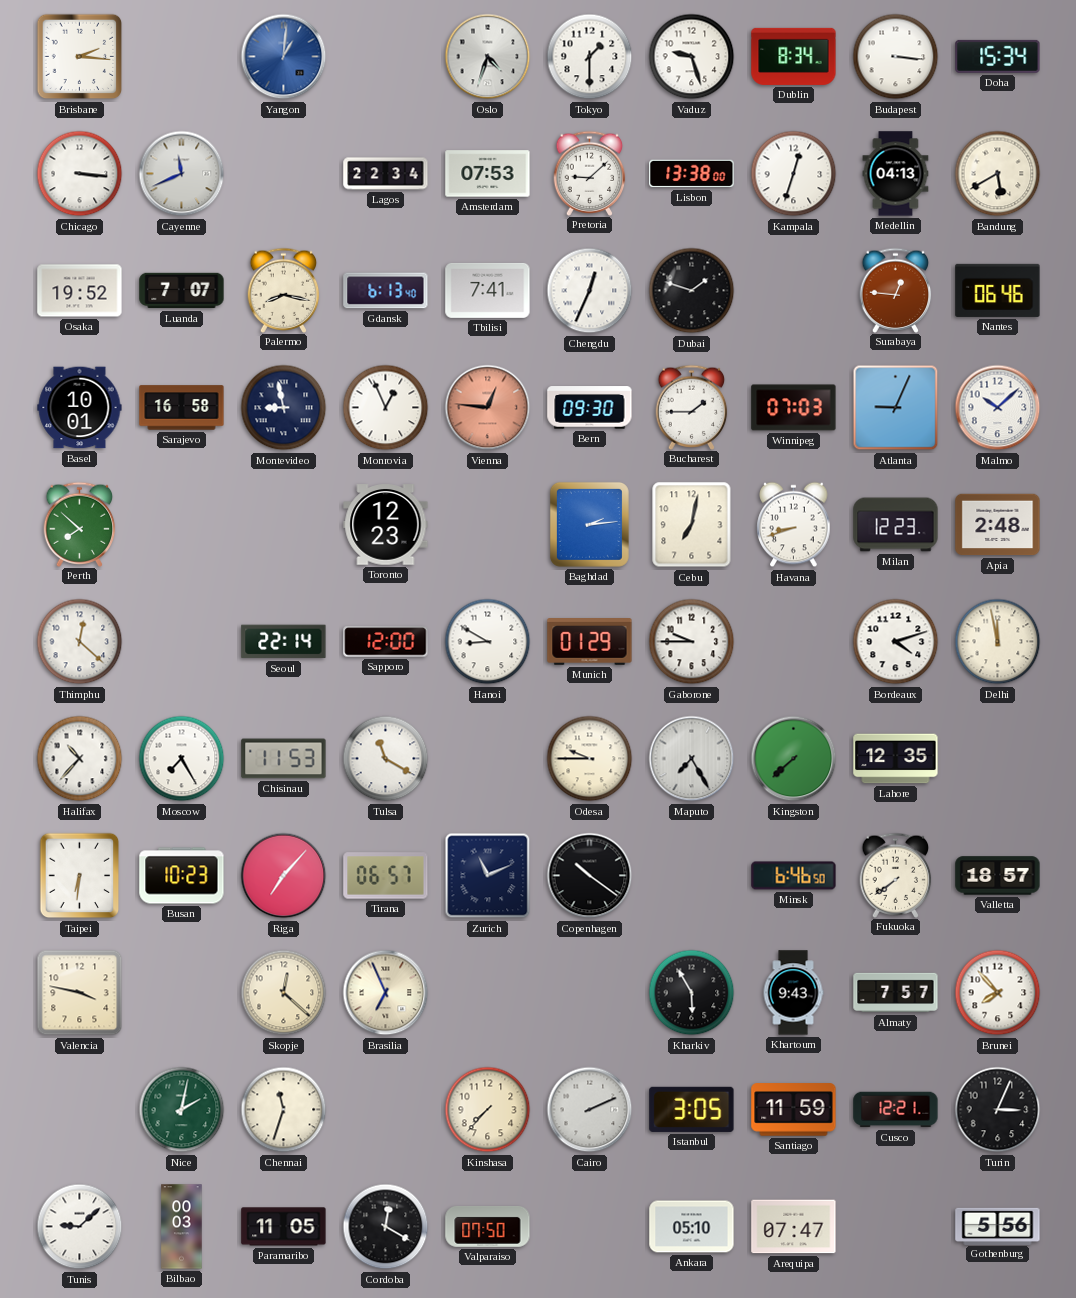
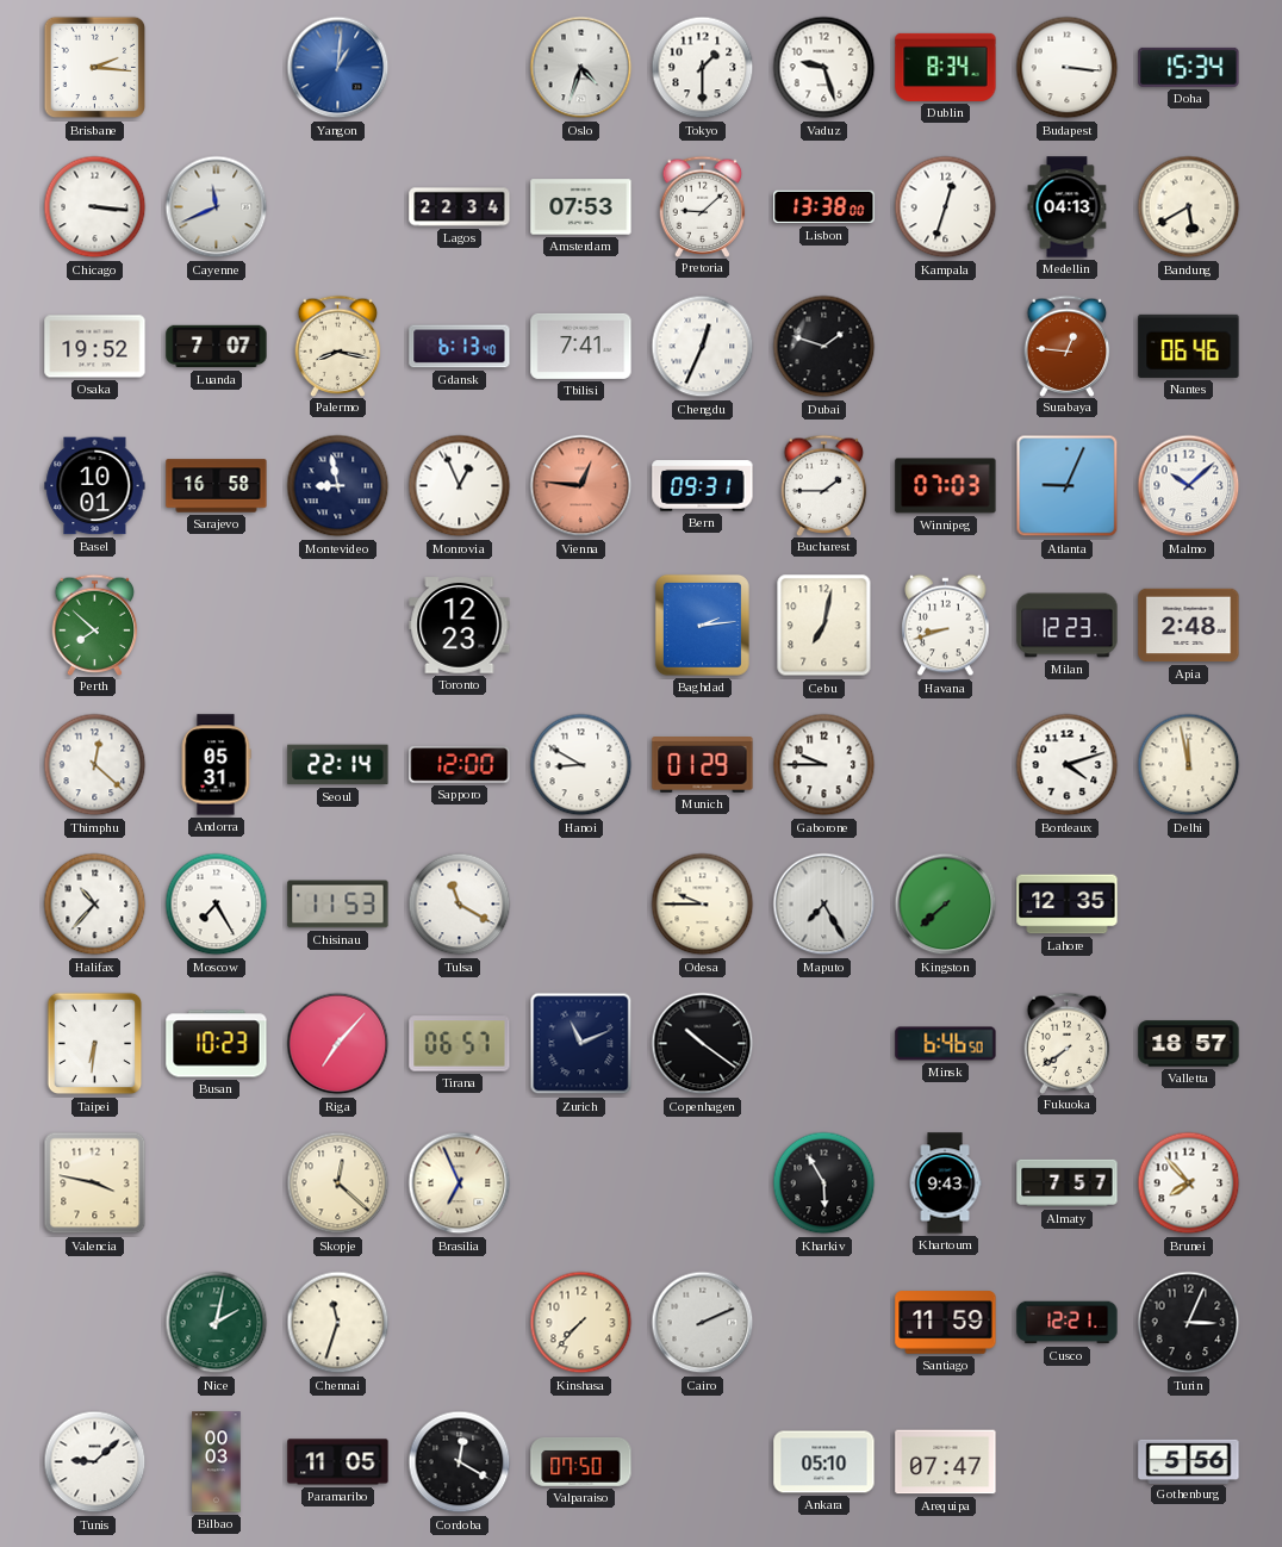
Bern: 09:30 -> 09:31 (703, 486)
Andorra: none -> 05:31 (216, 765)
Istanbul: 3:05 -> none (692, 1109)
